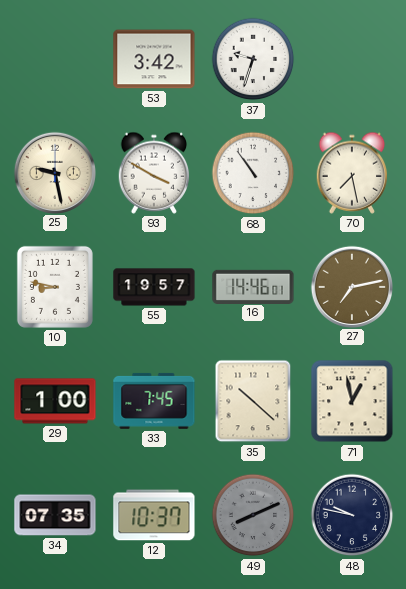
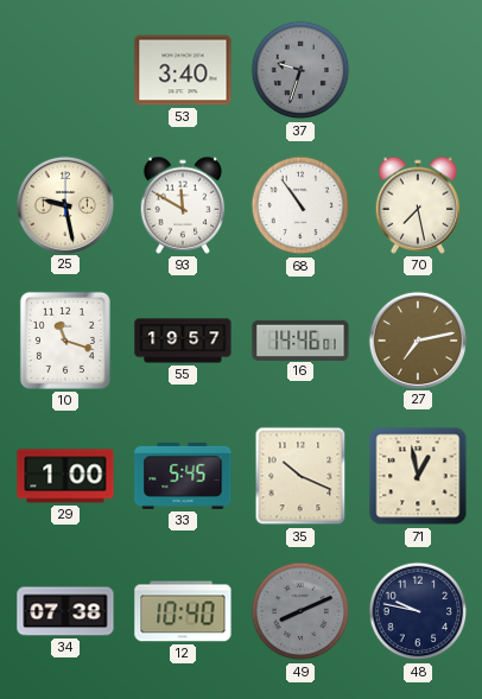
53: 3:42 -> 3:40 (183, 70)
37 dial: white -> grey (300, 70)
93: 3:50 -> 11:50 (183, 205)
10: 8:47 -> 11:18 (65, 341)
33: 7:45 -> 5:45 (183, 476)
35: 10:22 -> 10:19 (300, 476)
34: 07:35 -> 07:38 (65, 611)
12: 10:37 -> 10:40 (183, 611)
